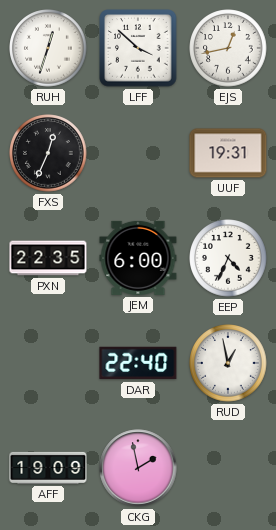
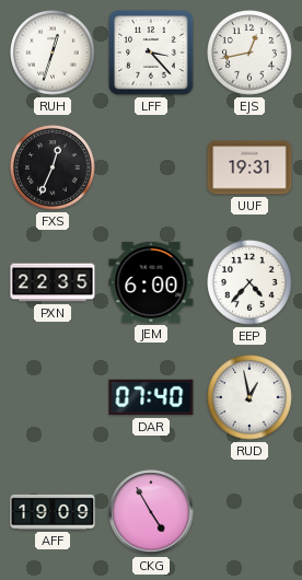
LFF: 3:52 -> 3:23 (151, 53)
EEP: 4:34 -> 4:37 (249, 282)
DAR: 22:40 -> 07:40 (151, 397)
CKG: 1:58 -> 4:55 (151, 512)
